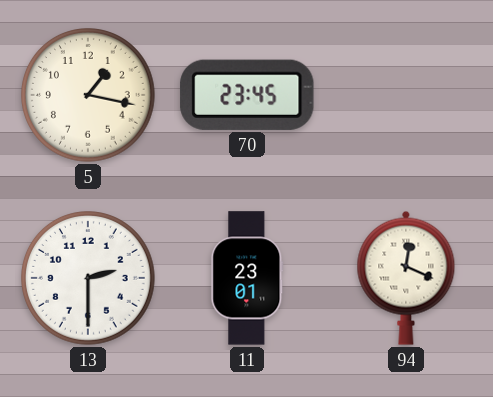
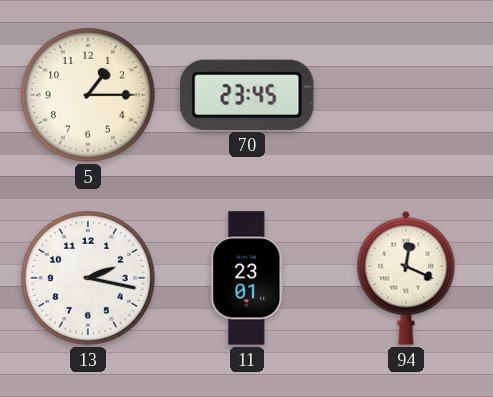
5: 1:17 -> 1:15 (89, 96)
13: 2:30 -> 2:17 (89, 279)
